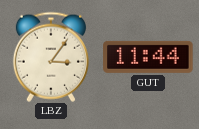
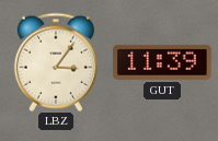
GUT: 11:44 -> 11:39 (162, 62)
